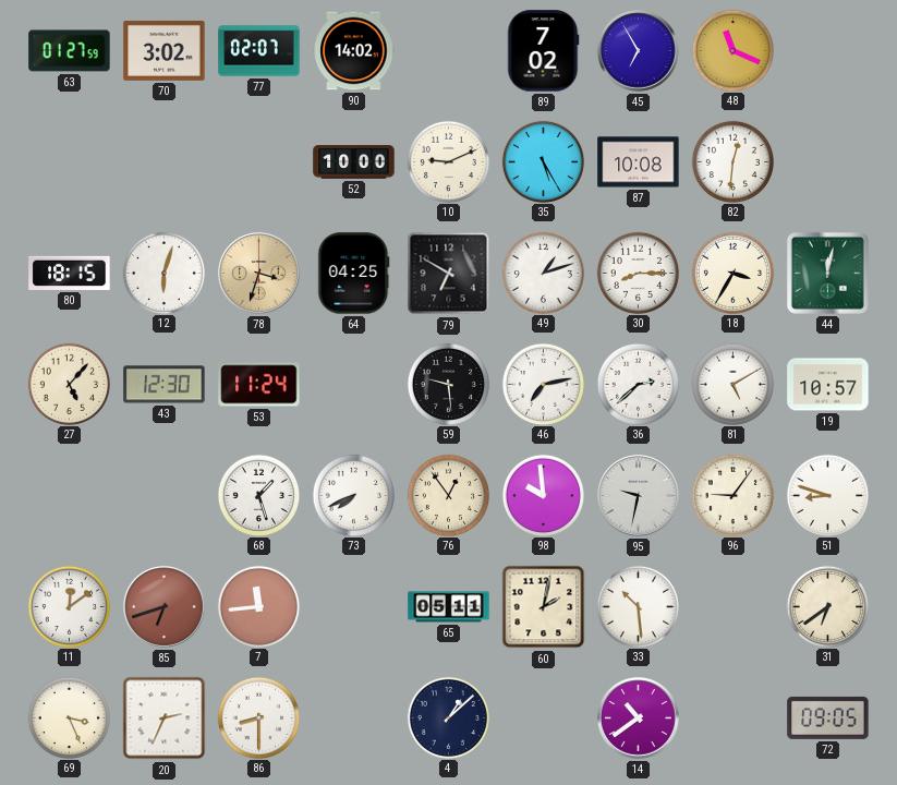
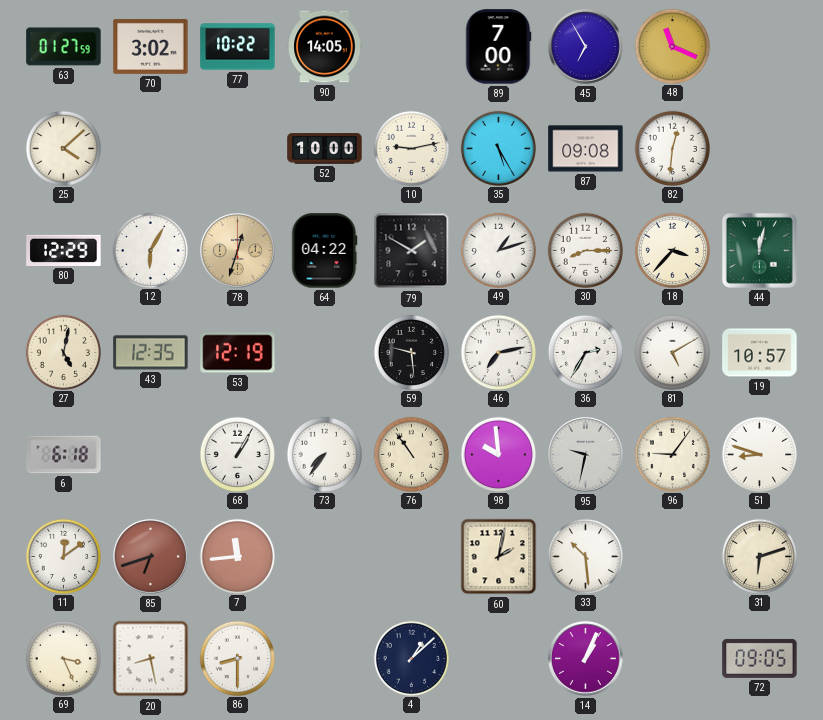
77: 02:07 -> 10:22 (238, 47)
90: 14:02 -> 14:05 (325, 47)
89: 7:02 -> 7:00 (498, 47)
25: none -> 4:08 (63, 148)
10: 9:11 -> 9:13 (411, 148)
87: 10:08 -> 09:08 (586, 149)
80: 18:15 -> 12:29 (64, 250)
12: 6:03 -> 6:05 (150, 250)
78: 3:33 -> 12:33 (238, 251)
64: 04:25 -> 04:22 (325, 251)
79: 6:50 -> 1:50 (412, 251)
18: 3:35 -> 3:37 (672, 250)
27: 5:07 -> 5:02 (63, 352)
43: 12:30 -> 12:35 (151, 353)
53: 11:24 -> 12:19 (238, 353)
36: 2:38 -> 2:35 (585, 352)
6: none -> 6:18 (64, 455)
68: 1:27 -> 1:05 (237, 454)
73: 7:41 -> 7:36 (324, 454)
76: 12:54 -> 10:54 (411, 454)
65: 05:11 -> none (449, 607)
31: 6:39 -> 6:12 (759, 556)
20: 2:34 -> 8:28 (151, 659)
14: 10:39 -> 1:04 (586, 659)
